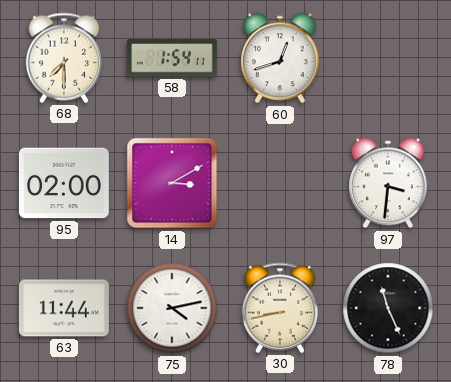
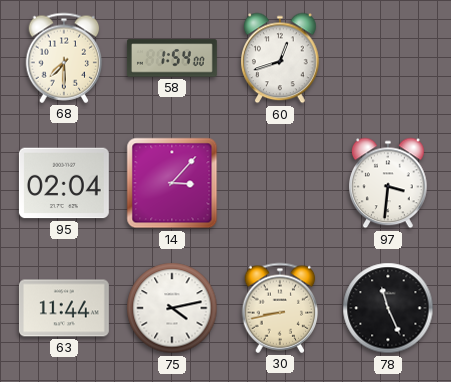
58: 1:54:11 -> 1:54:00 (172, 58)
95: 02:00 -> 02:04 (64, 183)
14: 3:10 -> 3:07 (172, 183)
